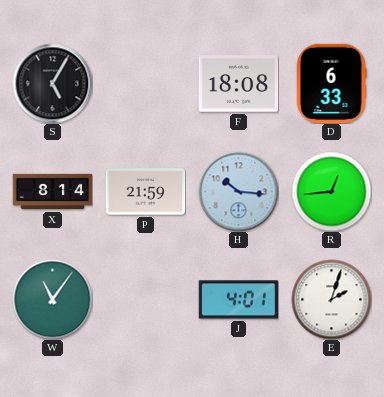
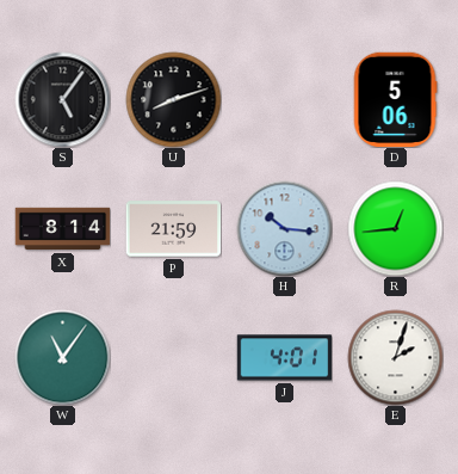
S: 5:05 -> 5:06 (62, 99)
U: none -> 8:12 (173, 99)
F: 18:08 -> none (238, 84)
D: 6:33 -> 5:06 (395, 99)
